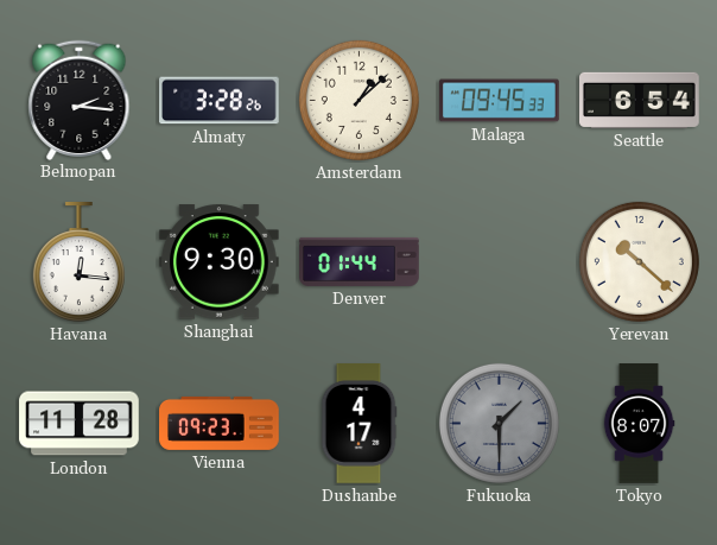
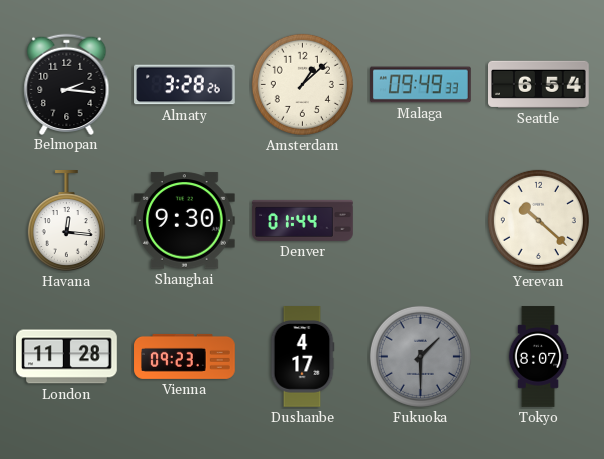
Malaga: 09:45 -> 09:49 (421, 85)
